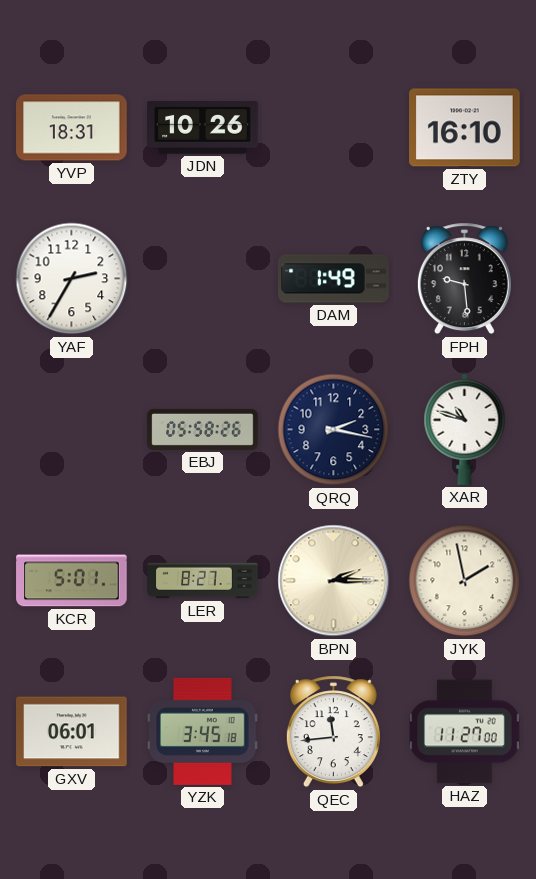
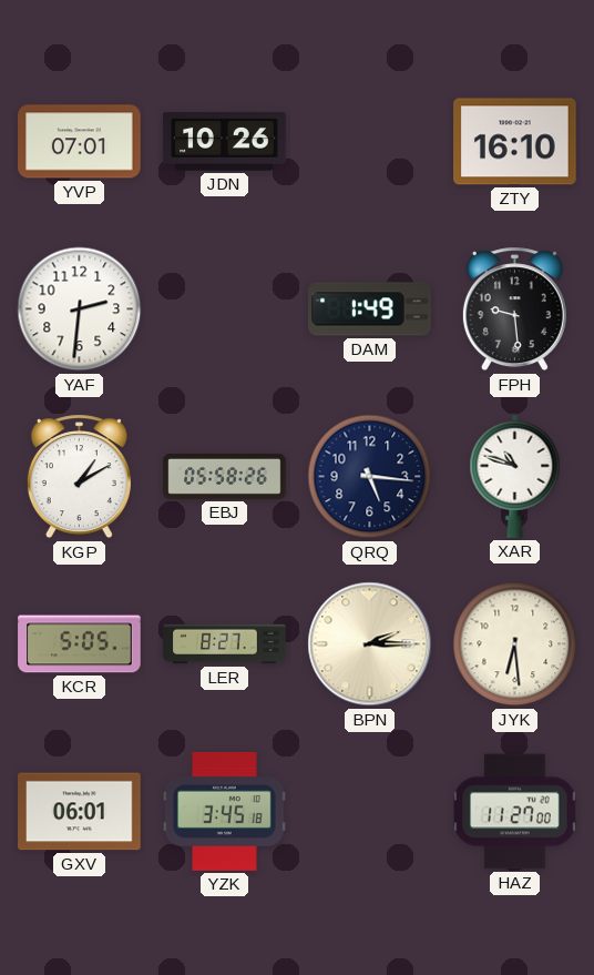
YVP: 18:31 -> 07:01 (80, 142)
YAF: 2:35 -> 2:31 (80, 309)
KGP: none -> 1:10 (79, 477)
QRQ: 2:17 -> 5:16 (370, 477)
KCR: 5:01 -> 5:05 (80, 644)
JYK: 1:58 -> 6:29 (515, 644)
QEC: 11:44 -> none (333, 732)
